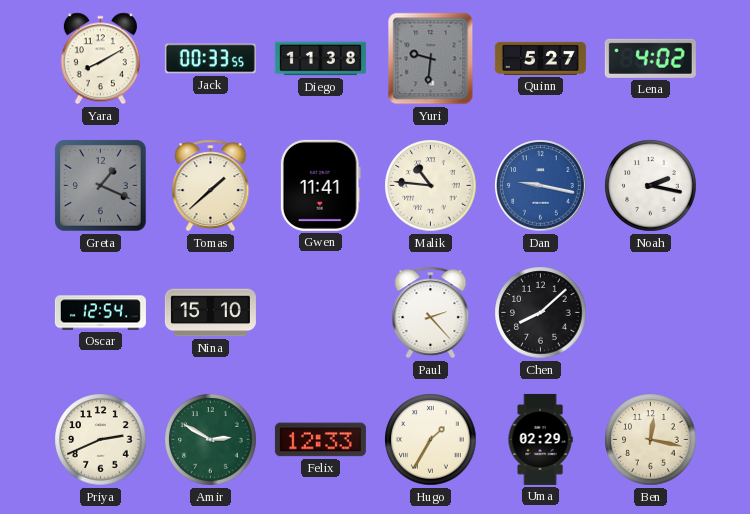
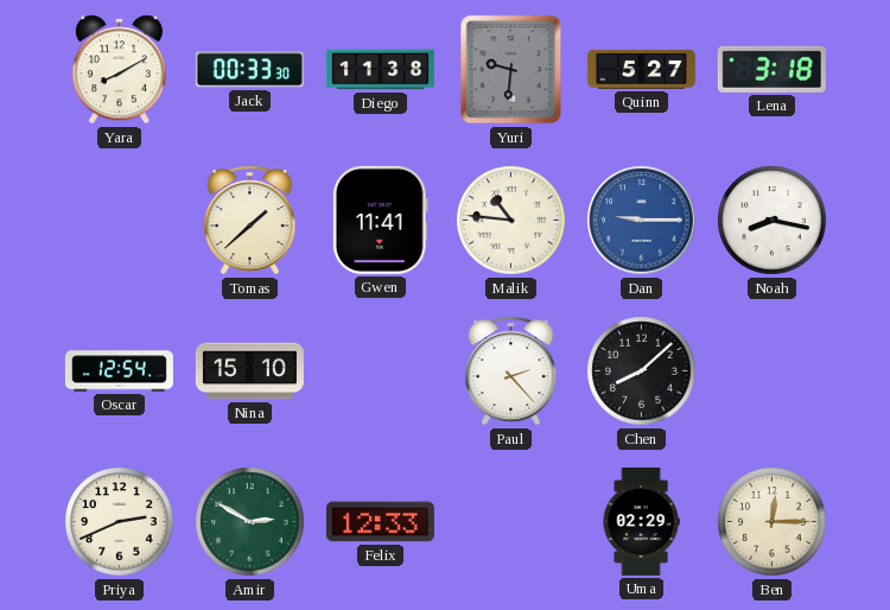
Jack: 00:33:55 -> 00:33:30 (249, 70)
Lena: 4:02 -> 3:18 (771, 69)
Greta: 1:19 -> none (101, 186)
Dan: 9:17 -> 9:15 (642, 221)
Noah: 2:17 -> 8:17 (773, 221)
Hugo: 1:35 -> none (431, 440)
Ben: 12:17 -> 12:15 (773, 522)
